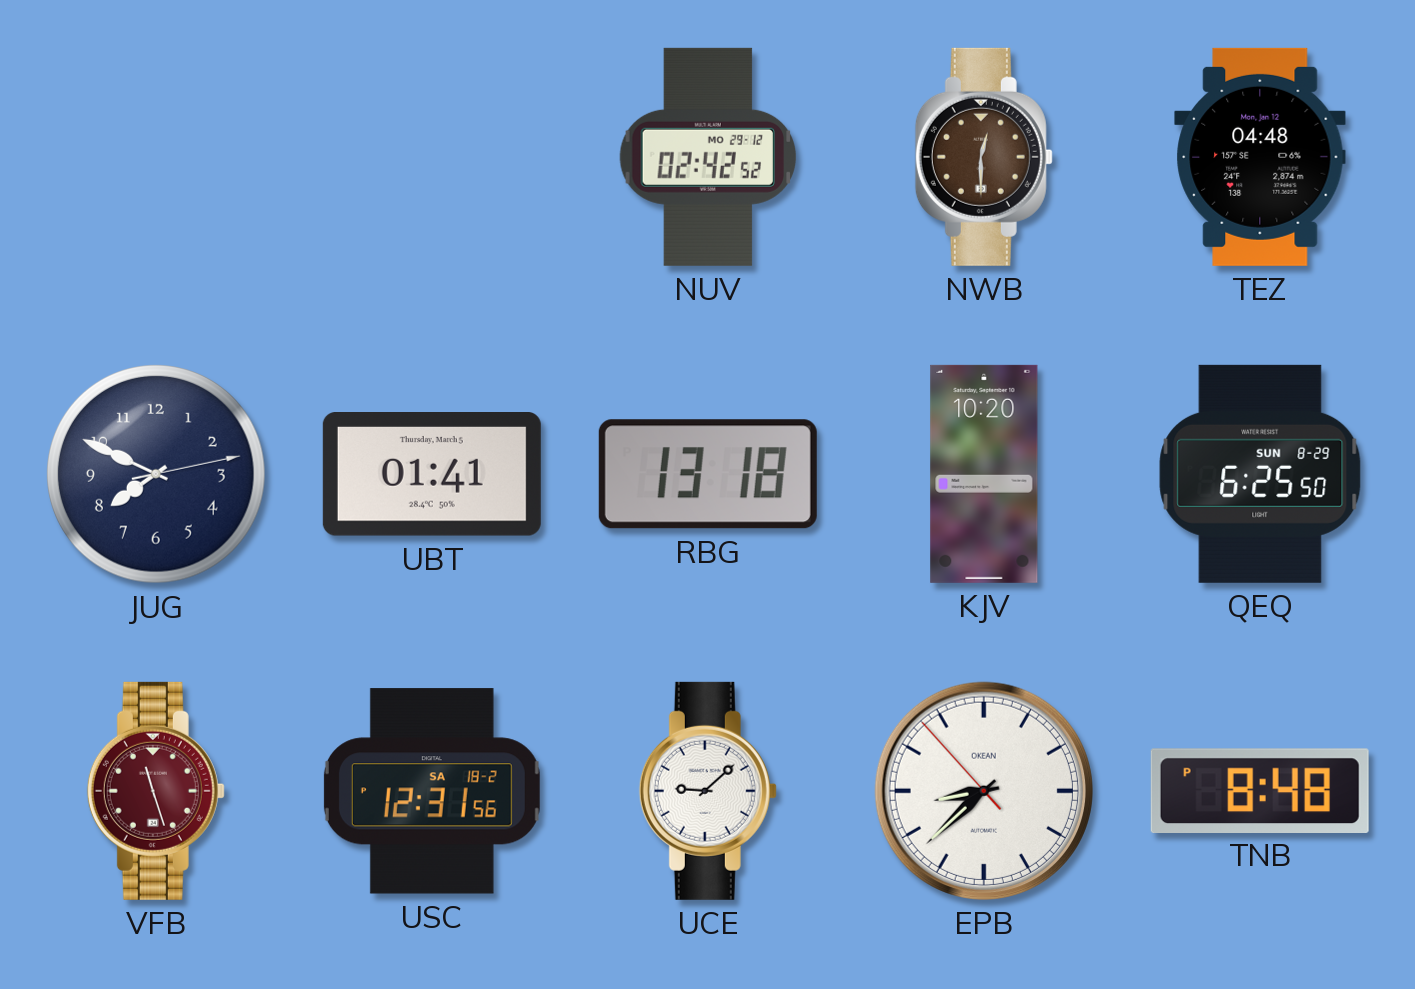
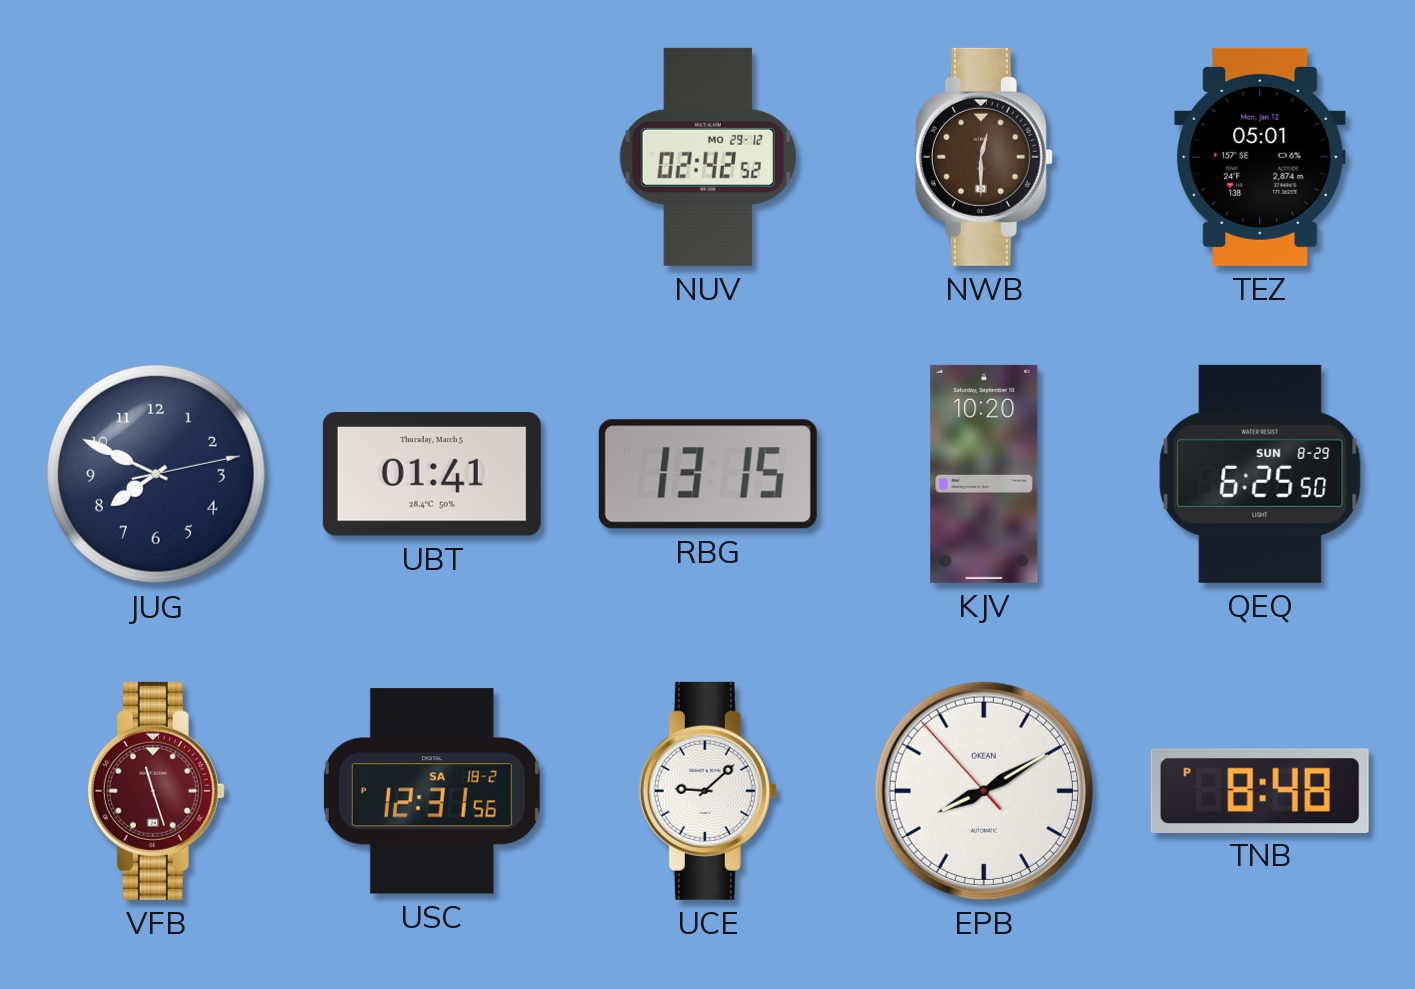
TEZ: 04:48 -> 05:01 (1260, 157)
RBG: 13:18 -> 13:15 (708, 474)
EPB: 8:37 -> 8:09 (984, 791)
